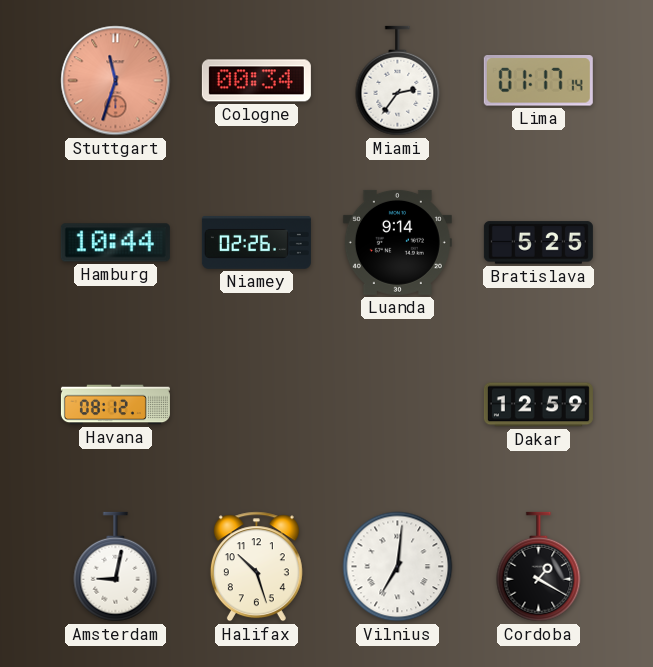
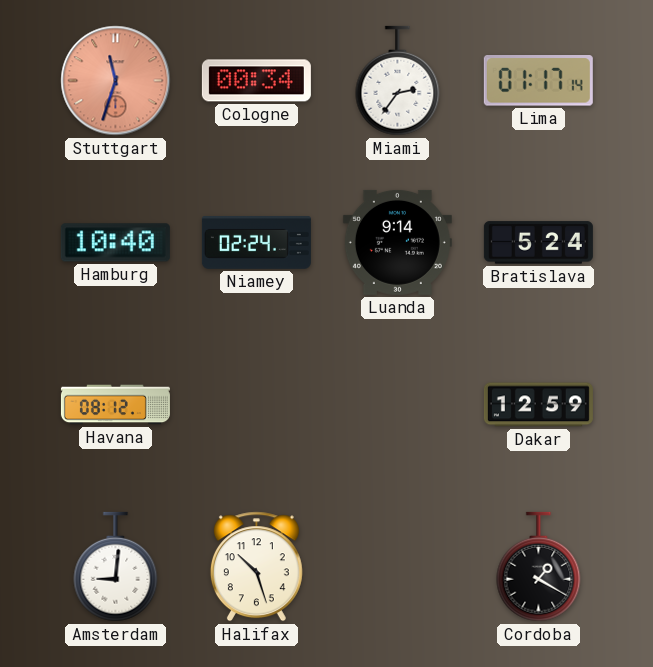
Hamburg: 10:44 -> 10:40 (115, 243)
Niamey: 02:26 -> 02:24 (256, 243)
Bratislava: 5:25 -> 5:24 (538, 243)
Amsterdam: 9:02 -> 9:01 (116, 567)
Vilnius: 7:01 -> none (398, 567)
